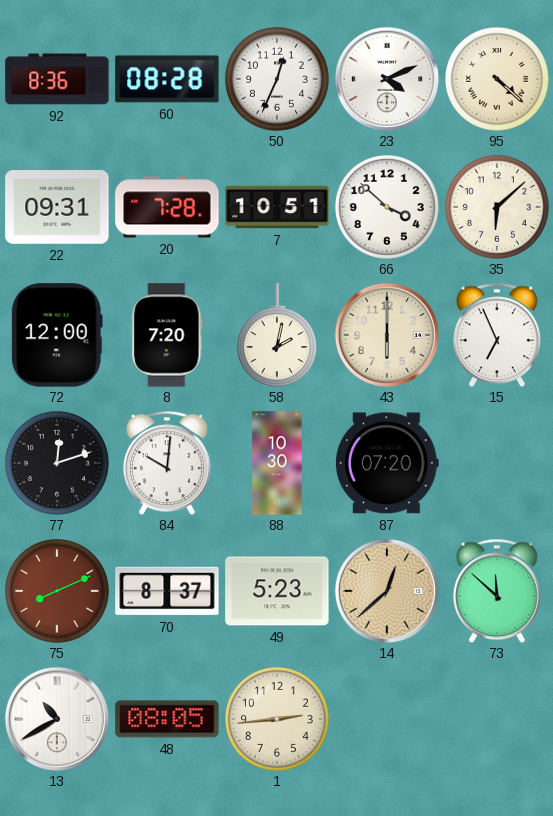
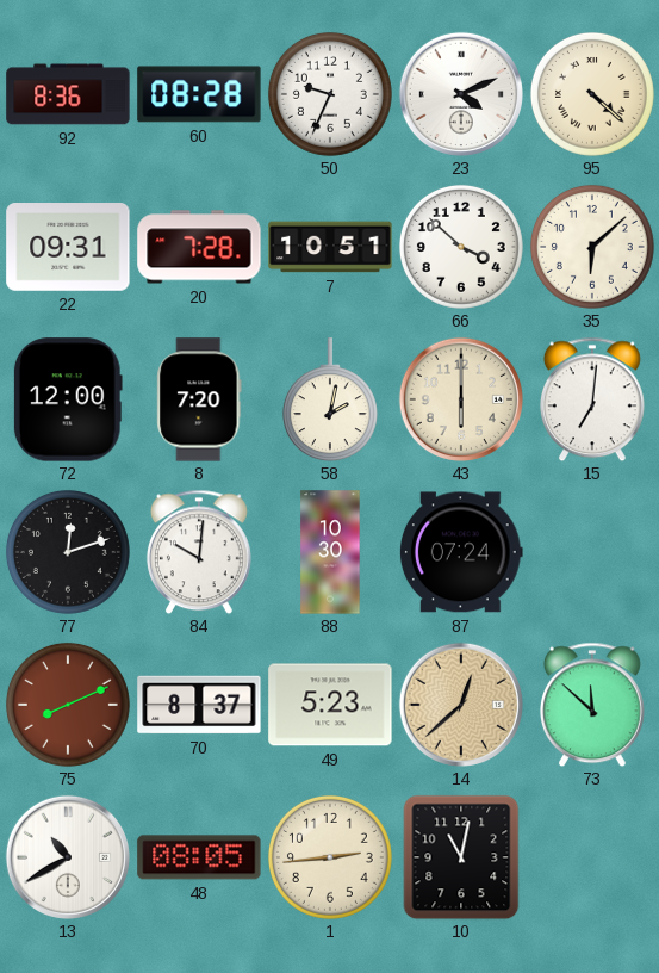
50: 12:34 -> 9:34 (330, 94)
15: 6:56 -> 7:01 (592, 399)
87: 07:20 -> 07:24 (461, 552)
10: none -> 11:02 (461, 857)
